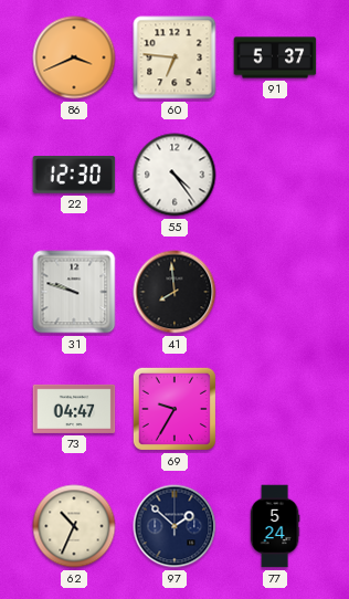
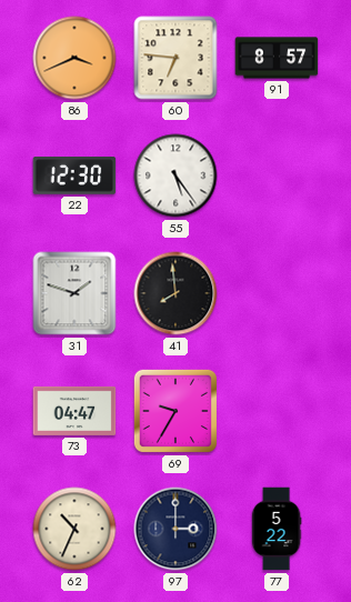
91: 5:37 -> 8:57 (277, 58)
55: 4:24 -> 5:24 (175, 175)
31: 9:48 -> 1:48 (74, 293)
97: 1:52 -> 3:00 (175, 529)
77: 5:24 -> 5:22 (277, 529)
